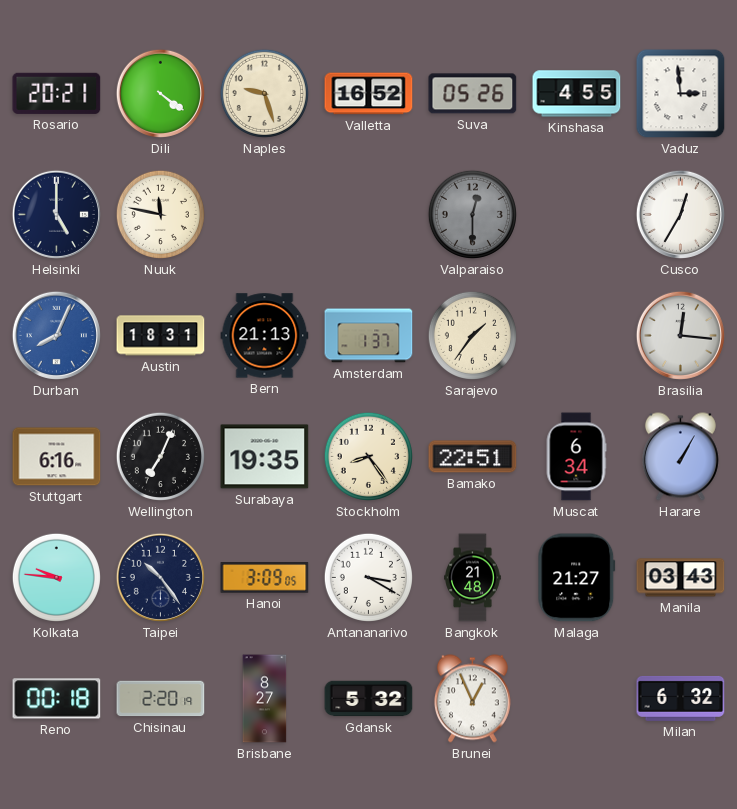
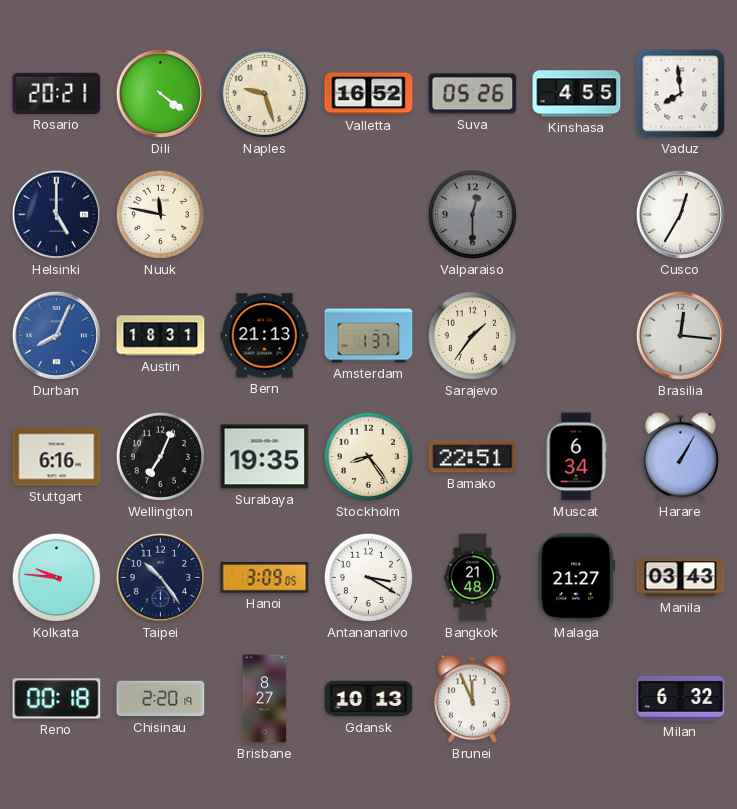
Vaduz: 2:59 -> 7:59 (681, 94)
Gdansk: 5:32 -> 10:13 (369, 699)
Brunei: 12:56 -> 11:56 (472, 699)
